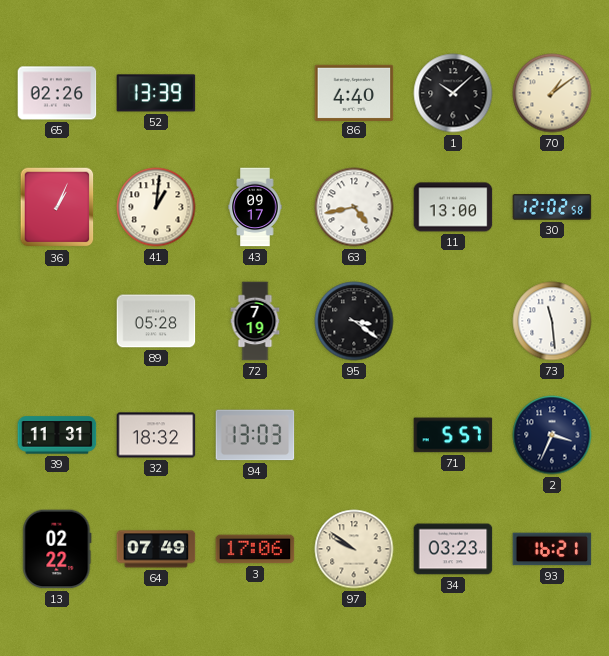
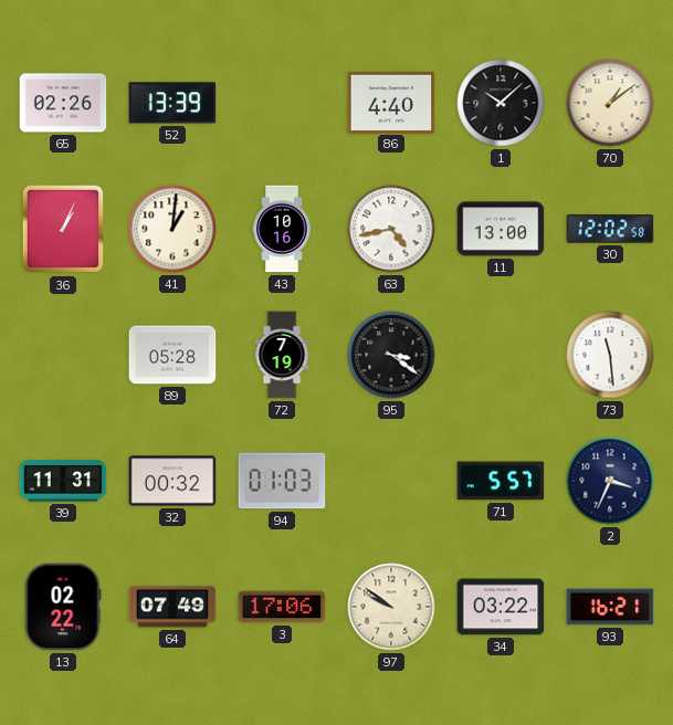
43: 09:17 -> 10:16 (282, 229)
32: 18:32 -> 00:32 (172, 481)
94: 13:03 -> 01:03 (282, 481)
34: 03:23 -> 03:22 (501, 607)
